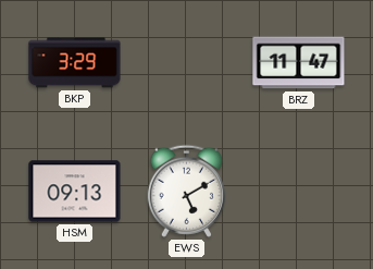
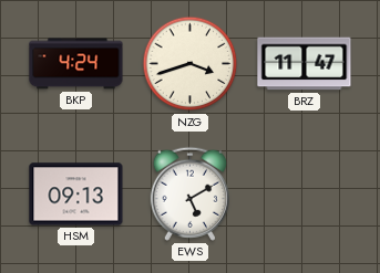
BKP: 3:29 -> 4:24 (76, 64)
NZG: none -> 3:42 (191, 64)
